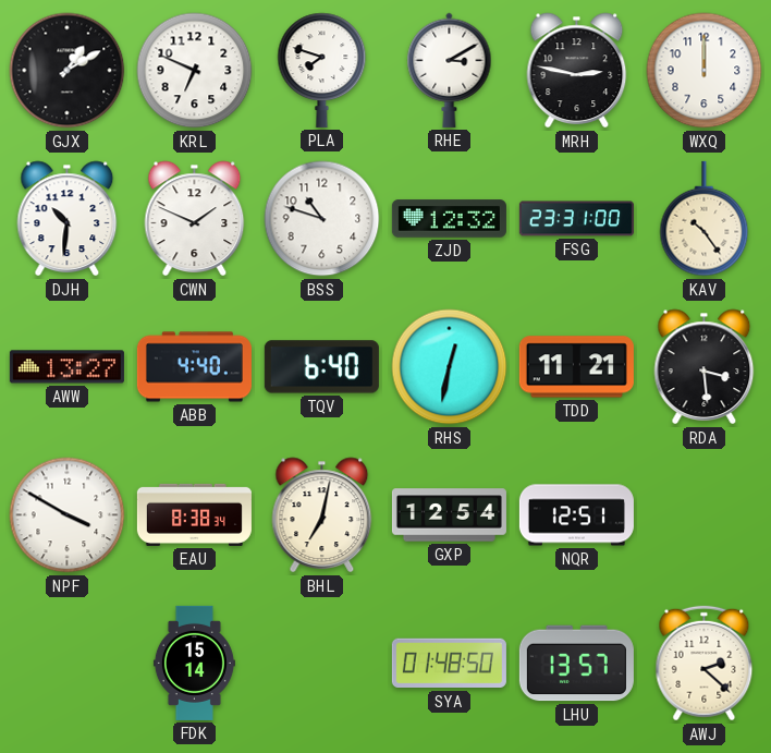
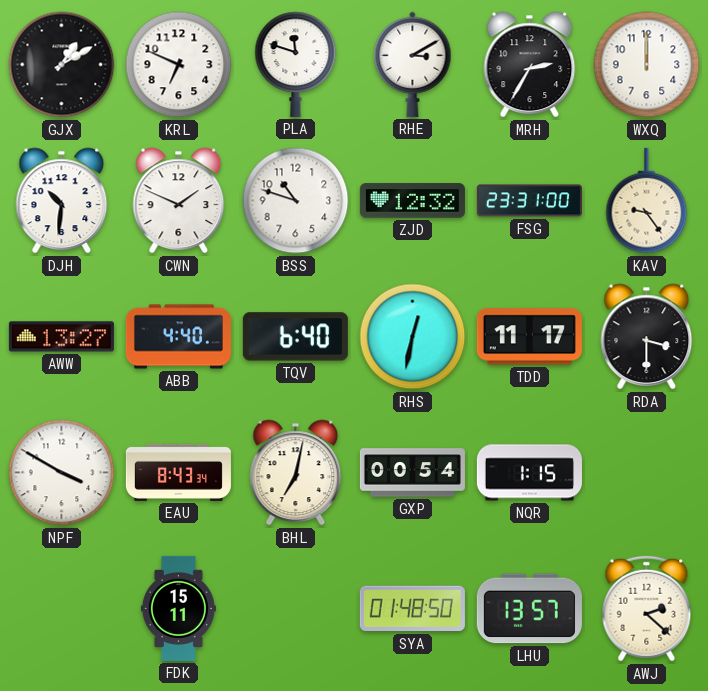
PLA: 7:48 -> 11:48 (296, 64)
MRH: 2:47 -> 2:35 (530, 65)
KAV: 10:24 -> 9:24 (647, 201)
TDD: 11:21 -> 11:17 (529, 337)
RDA: 3:29 -> 3:30 (647, 337)
EAU: 8:38 -> 8:43 (178, 472)
GXP: 12:54 -> 00:54 (412, 473)
NQR: 12:51 -> 1:15 (529, 473)
FDK: 15:14 -> 15:11 (178, 608)
